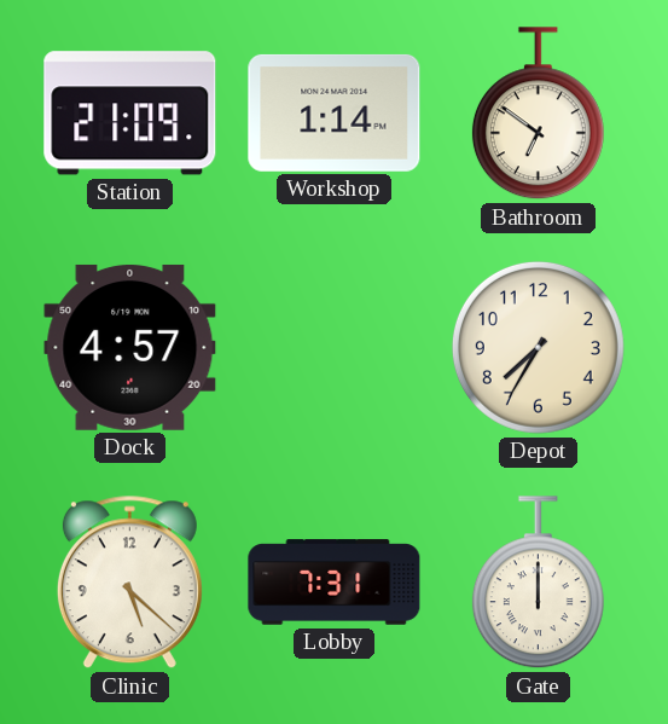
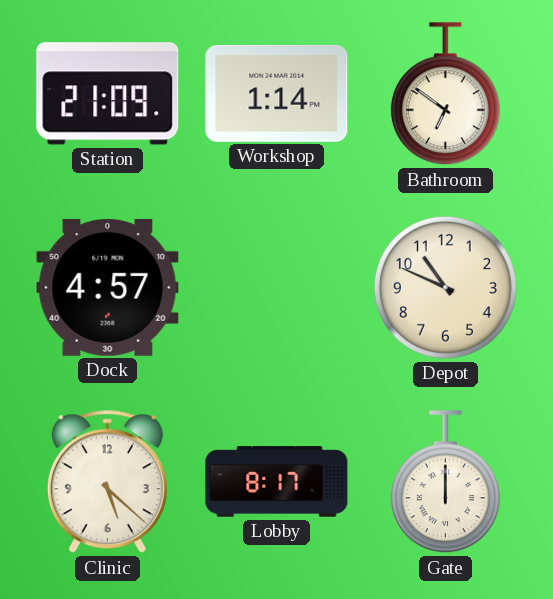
Depot: 7:35 -> 10:49 (445, 287)
Lobby: 7:31 -> 8:17 (277, 482)
